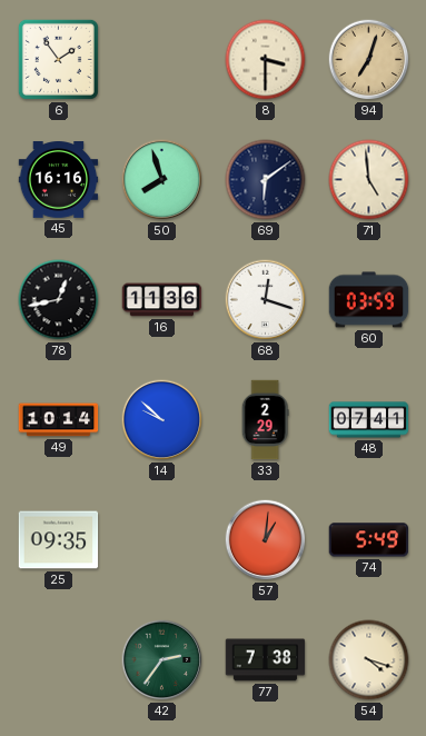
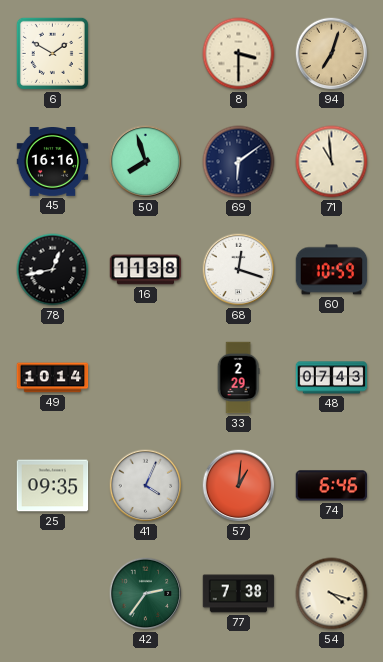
6: 1:54 -> 1:50 (52, 53)
71: 4:59 -> 10:59 (332, 162)
16: 11:36 -> 11:38 (146, 270)
60: 03:59 -> 10:59 (332, 270)
14: 9:52 -> none (162, 420)
48: 07:41 -> 07:43 (332, 378)
41: none -> 4:04 (146, 486)
74: 5:49 -> 6:46 (332, 486)
